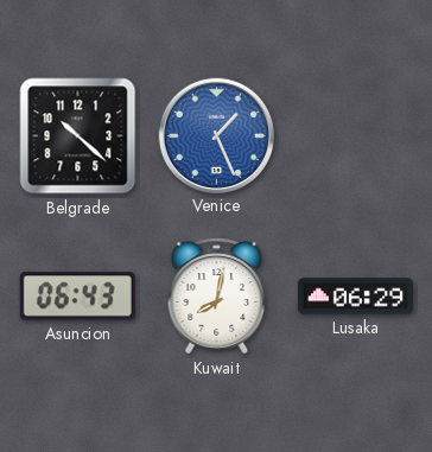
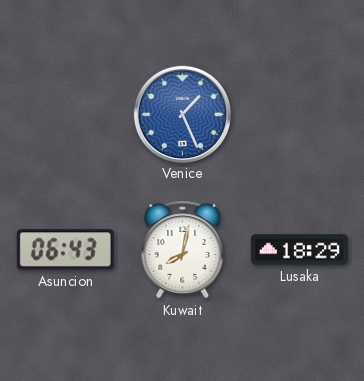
Belgrade: 10:22 -> none (78, 136)
Lusaka: 06:29 -> 18:29 (299, 250)
